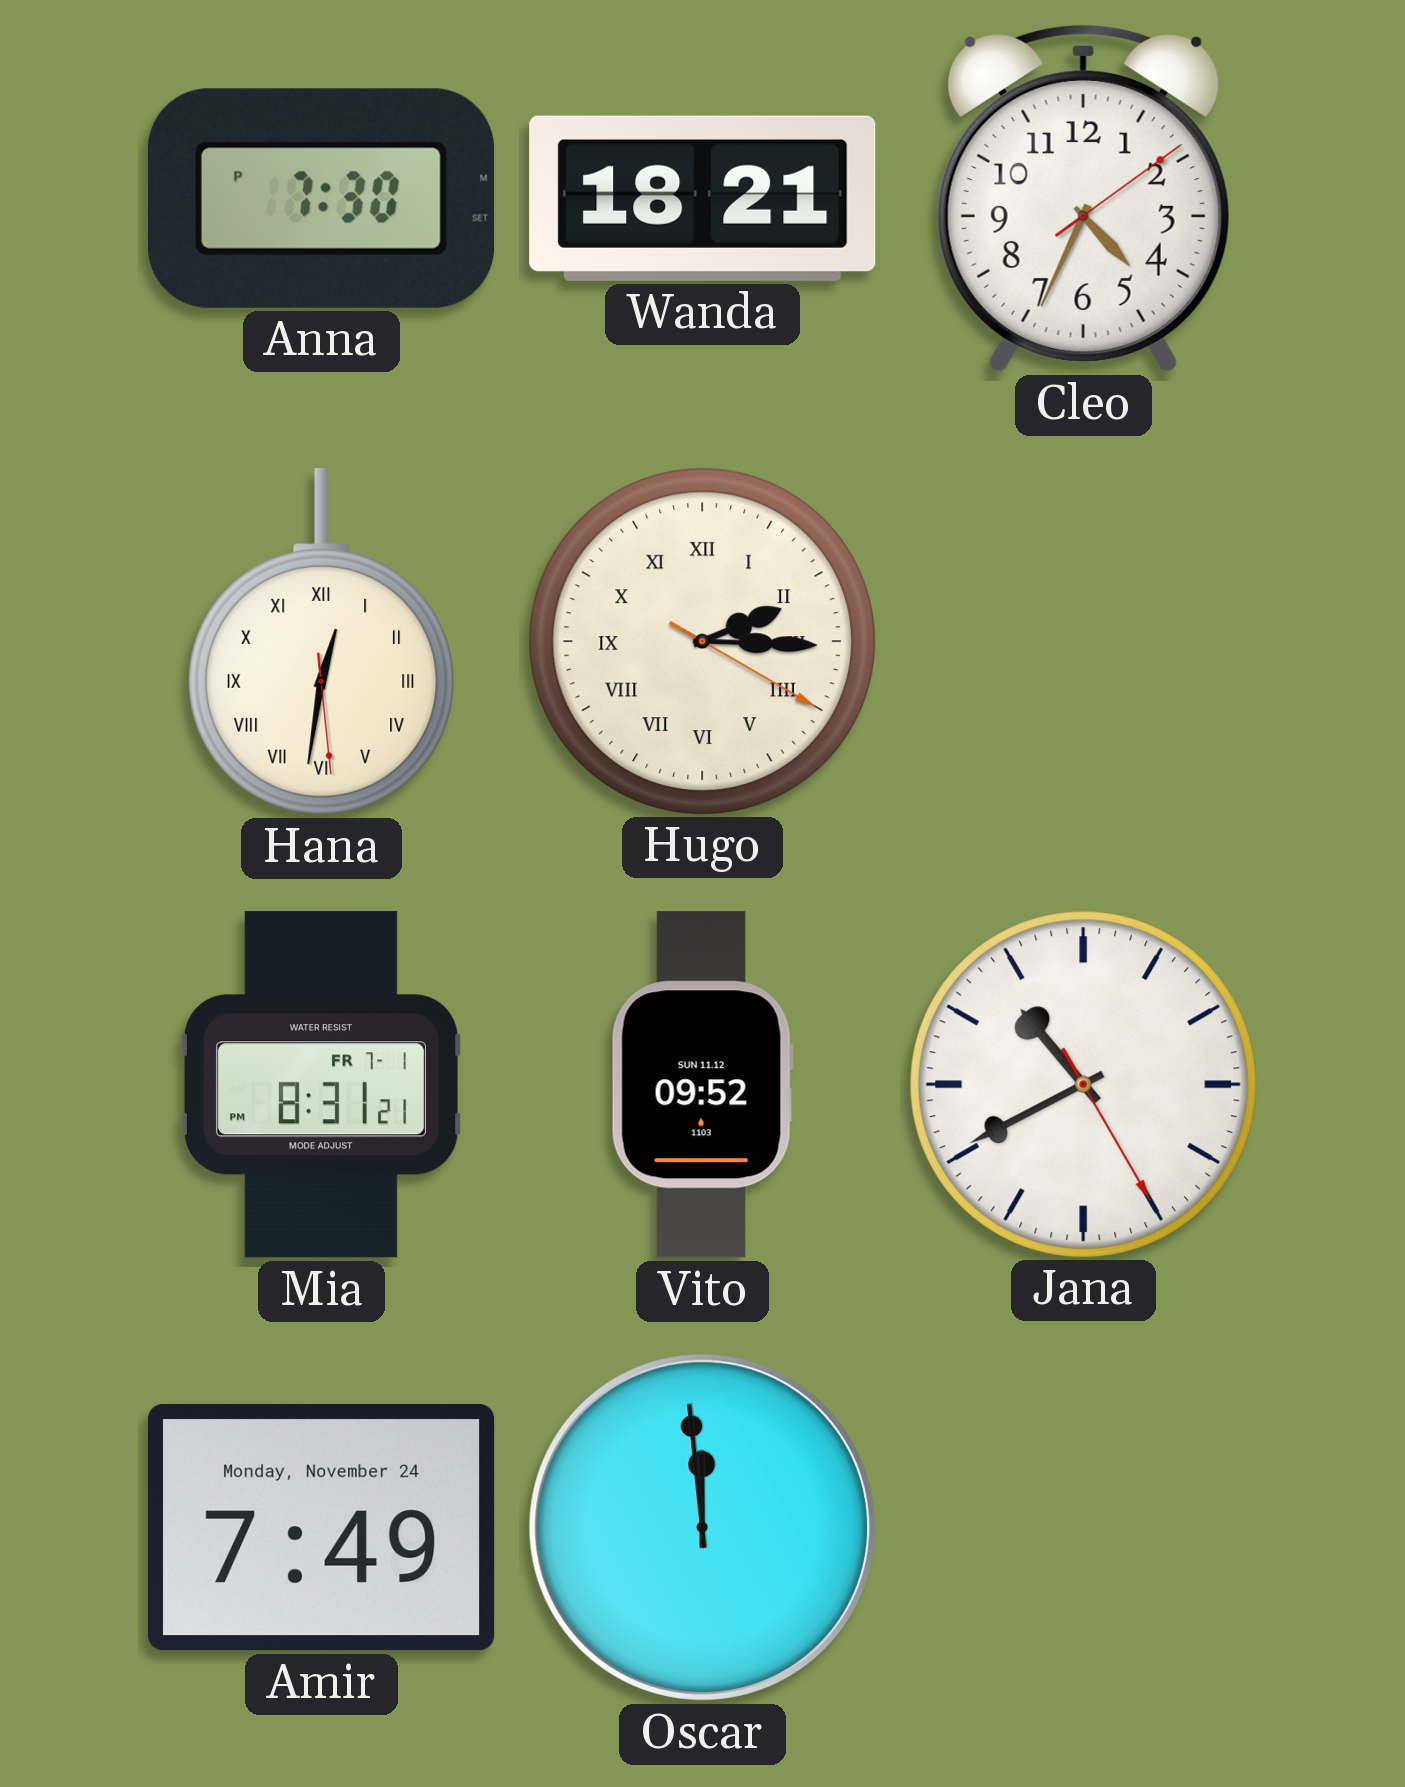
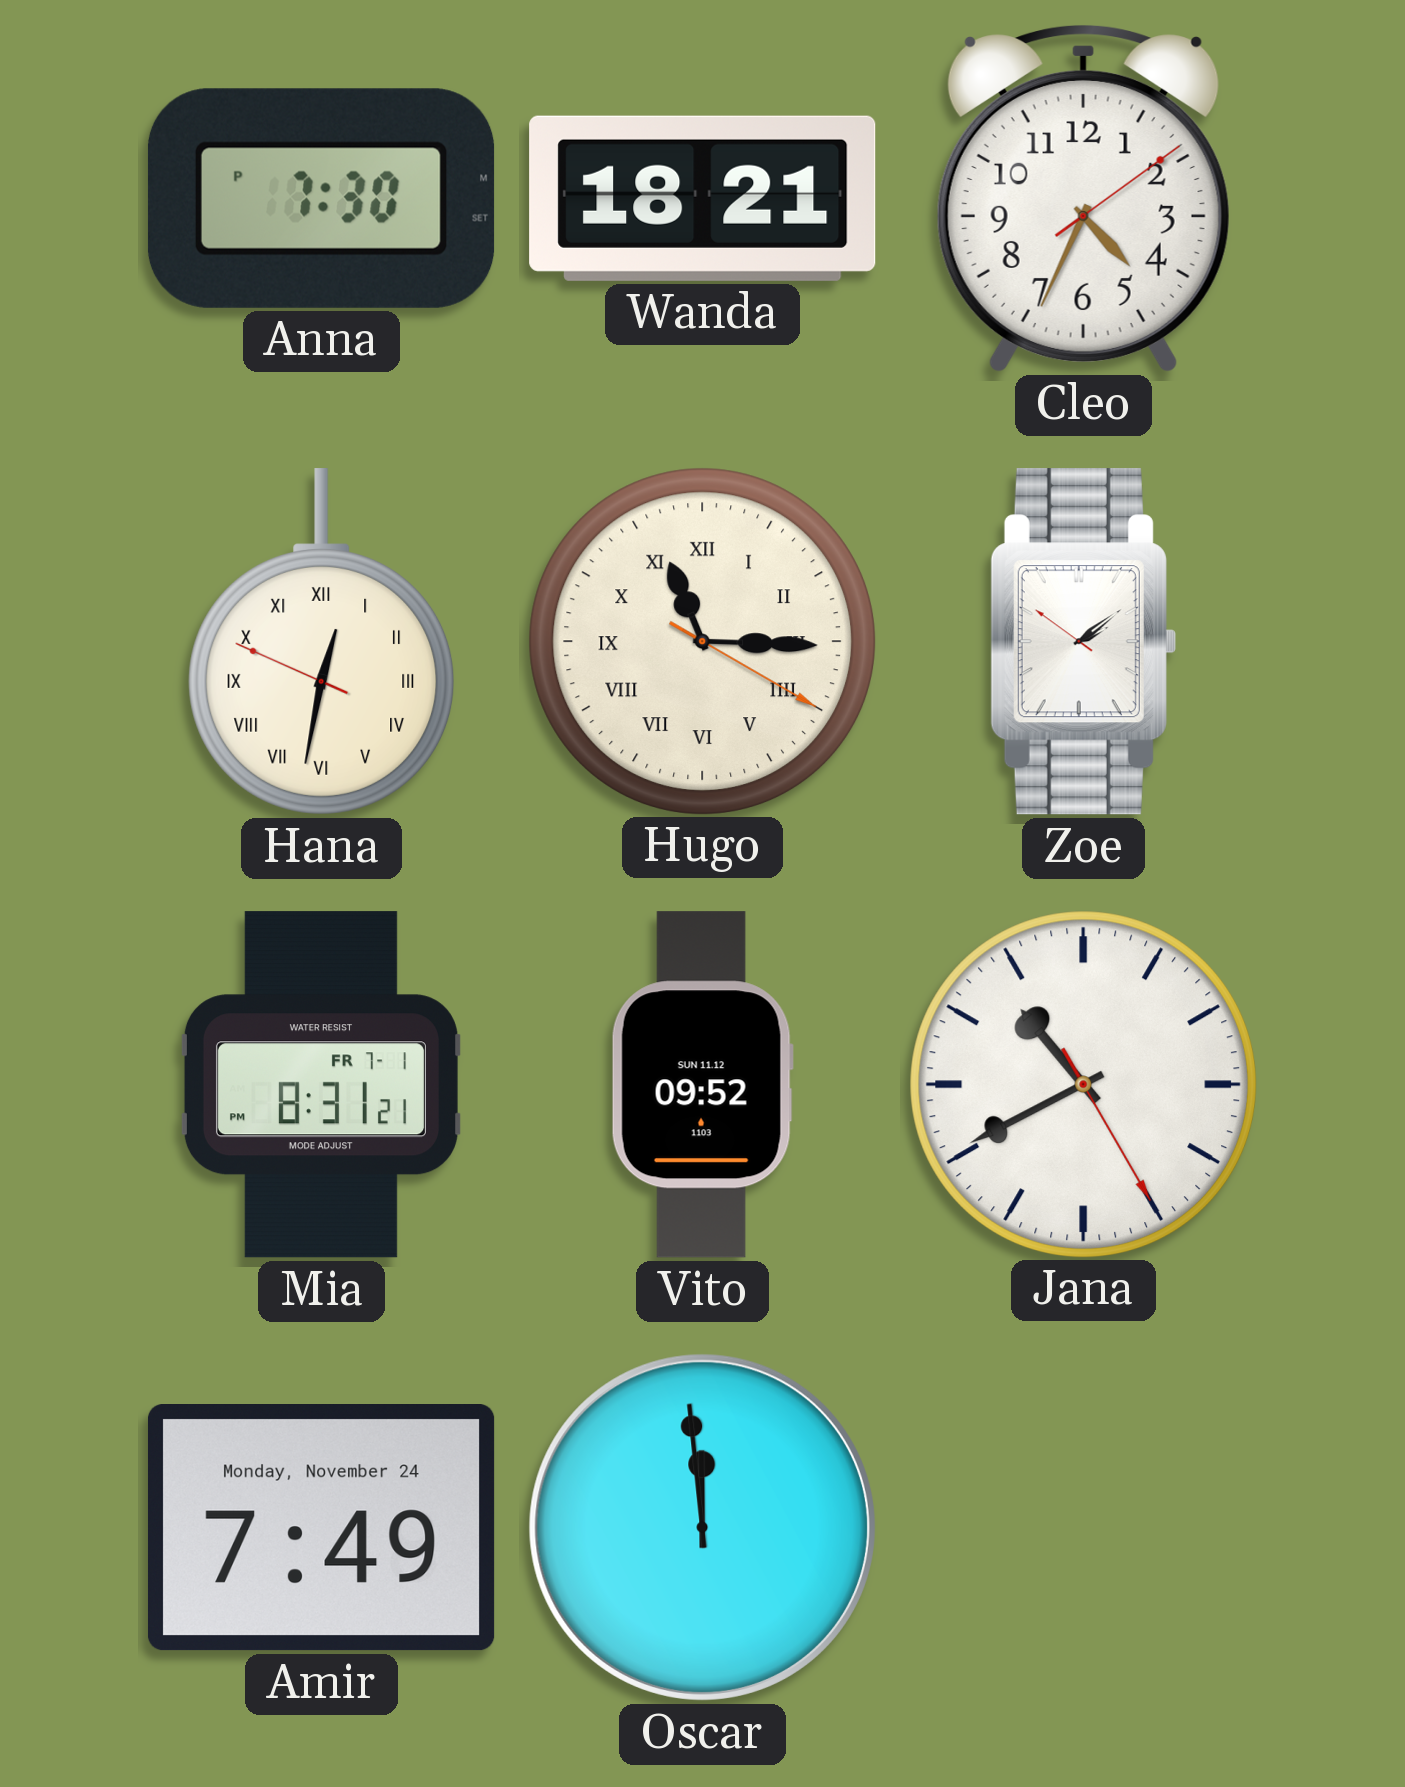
Hana: 12:31:29 -> 12:31:49 (322, 642)
Hugo: 2:15 -> 11:15 (702, 641)
Zoe: none -> 2:08 (1083, 642)
